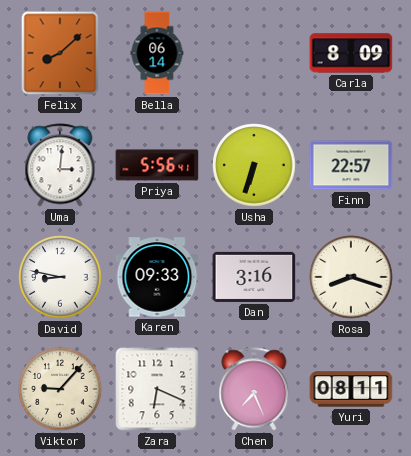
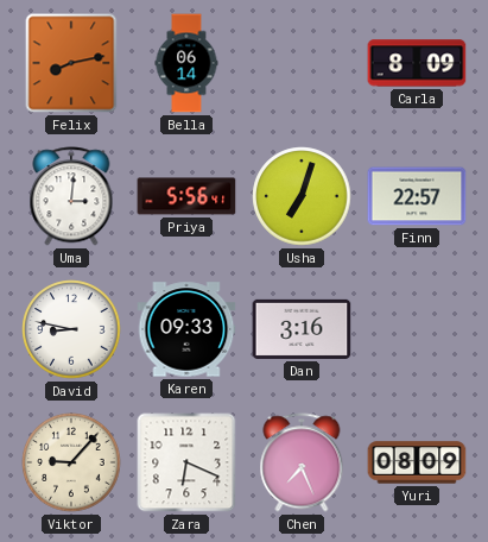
Felix: 8:08 -> 8:13 (71, 63)
Usha: 6:33 -> 7:03 (302, 196)
Rosa: 8:18 -> none (351, 277)
Yuri: 08:11 -> 08:09 (417, 462)
